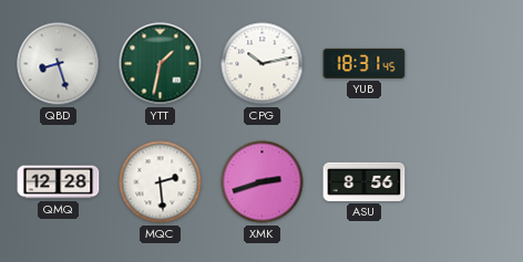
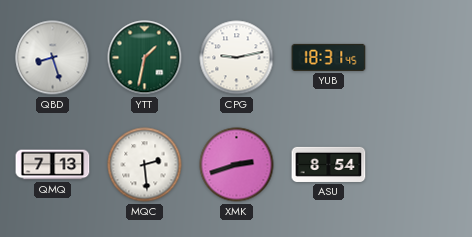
CPG: 10:13 -> 9:13 (237, 58)
QMQ: 12:28 -> 7:13 (53, 165)
ASU: 8:56 -> 8:54 (329, 164)
